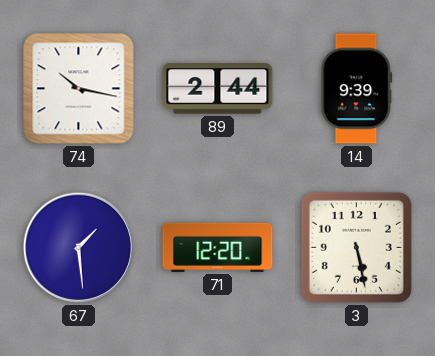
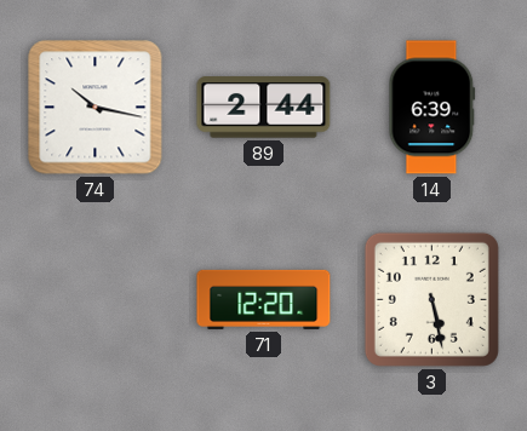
14: 9:39 -> 6:39 (433, 108)
67: 1:29 -> none (78, 247)
